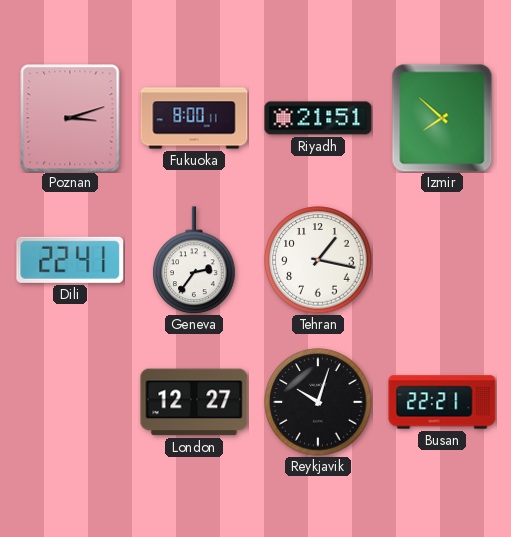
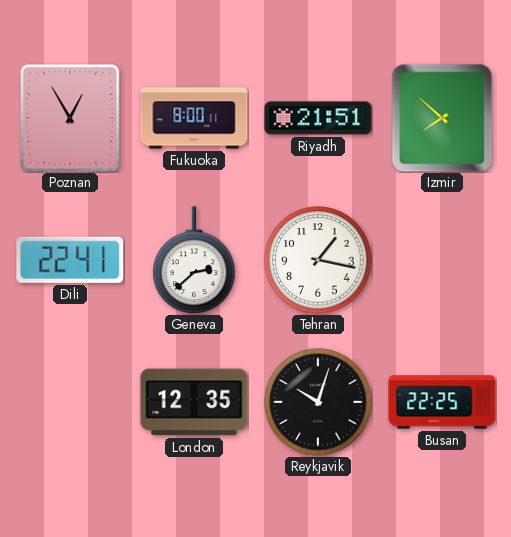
Poznan: 3:12 -> 12:55 (70, 118)
Geneva: 2:36 -> 2:38 (194, 260)
London: 12:27 -> 12:35 (194, 402)
Busan: 22:21 -> 22:25 (442, 402)
